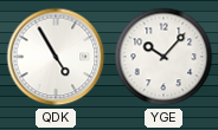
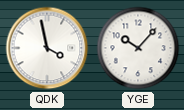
QDK: 4:55 -> 3:58 (47, 48)
